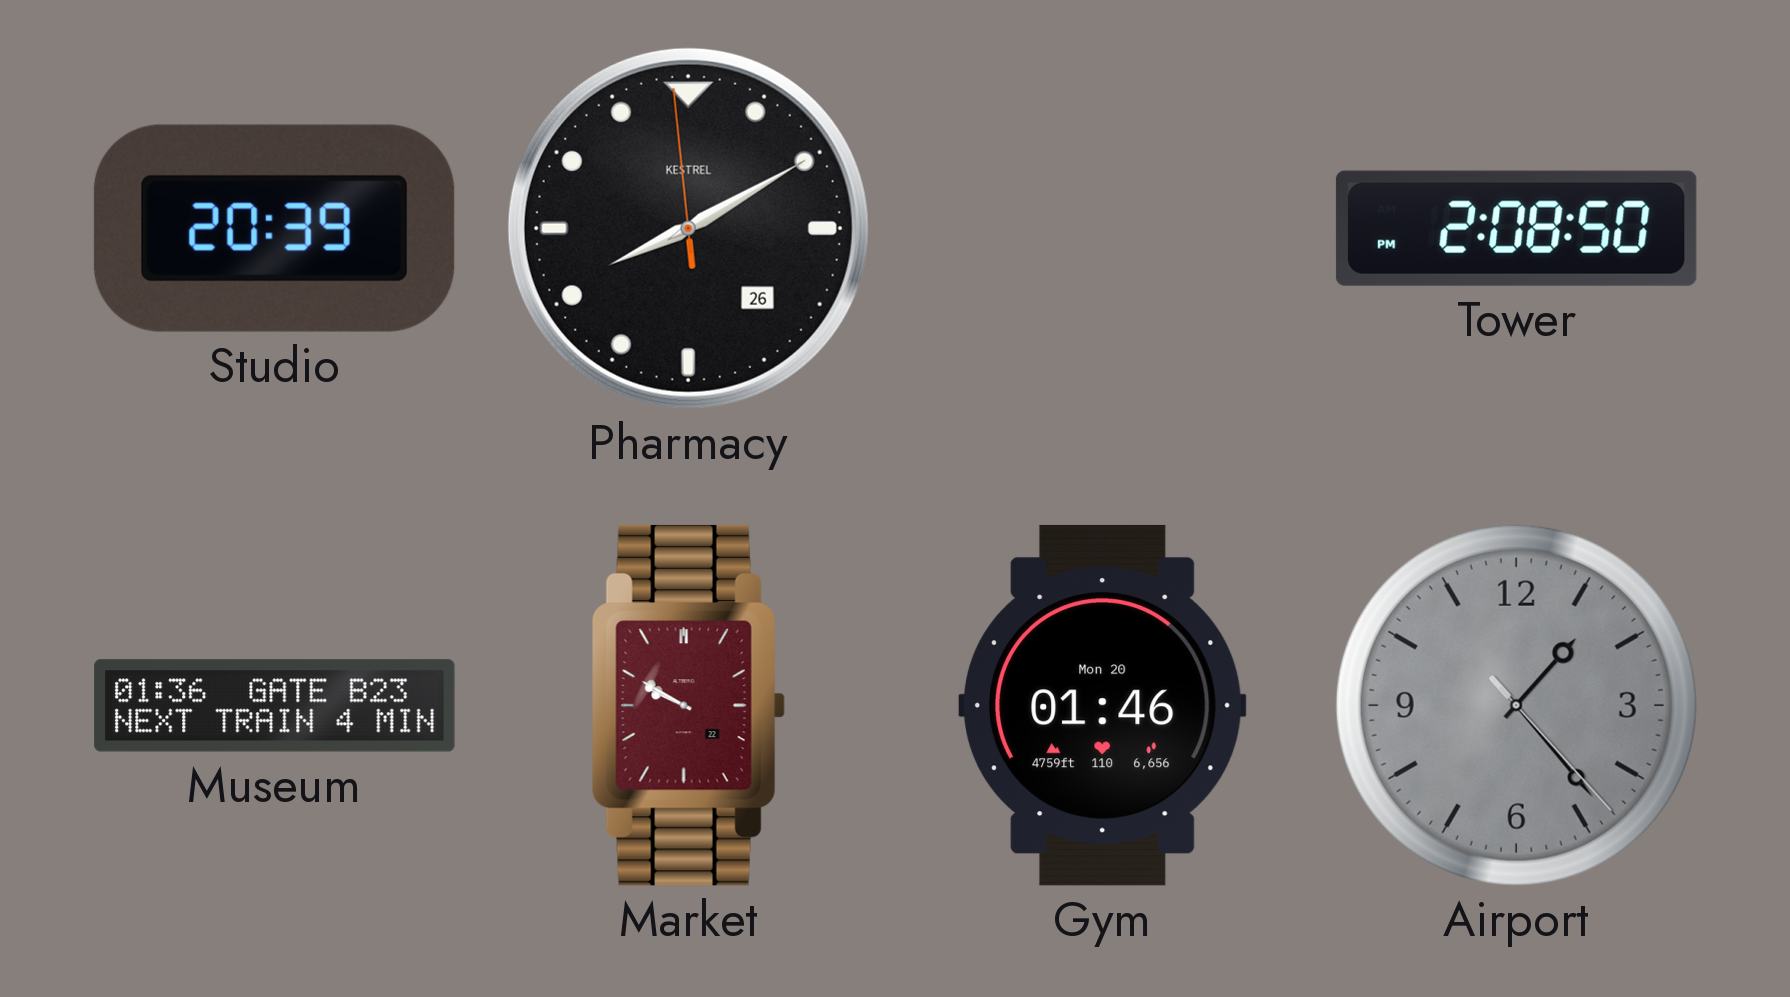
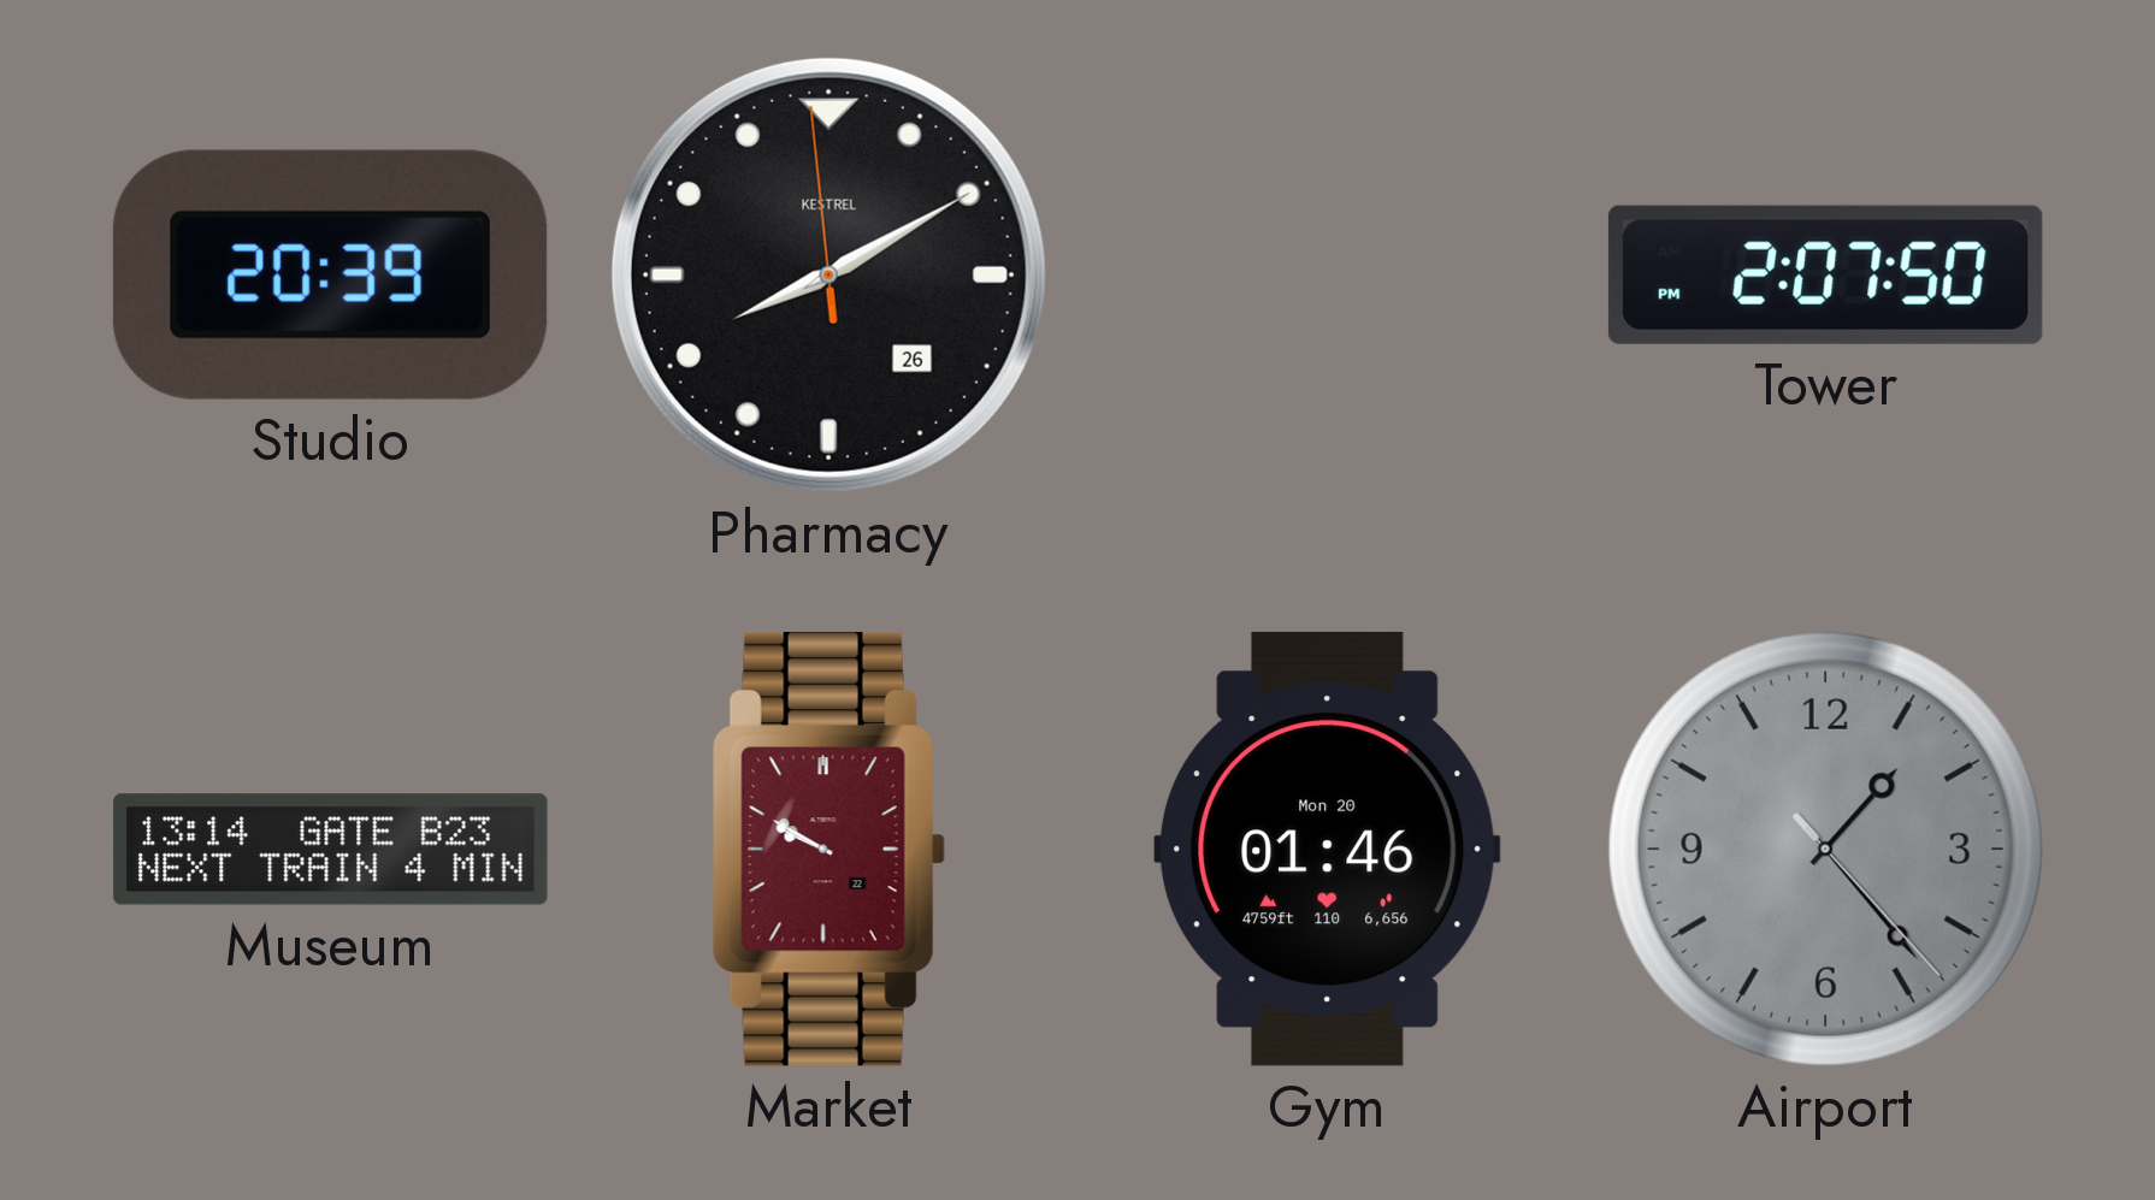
Tower: 2:08 -> 2:07 (1825, 274)
Museum: 01:36 -> 13:14 (331, 850)
